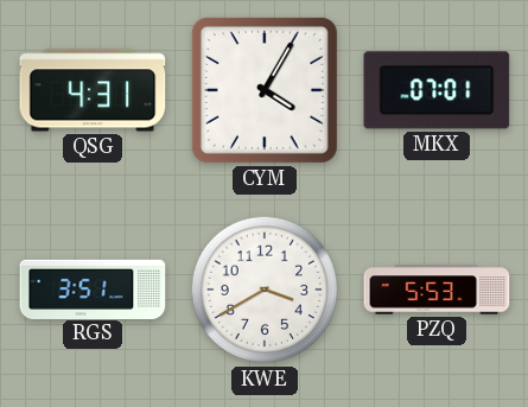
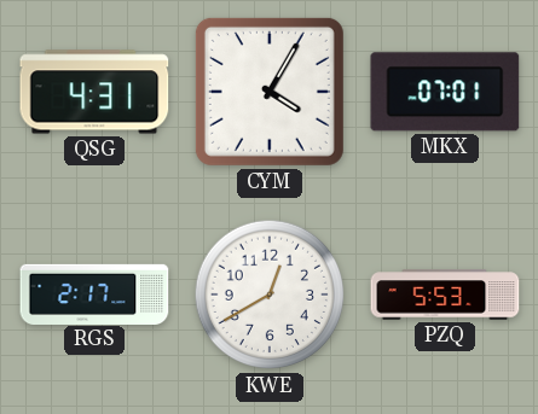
RGS: 3:51 -> 2:17 (94, 293)
KWE: 3:40 -> 12:40 (270, 295)
